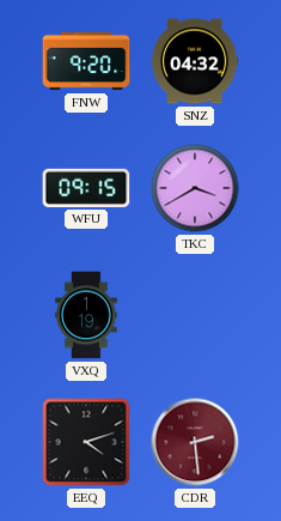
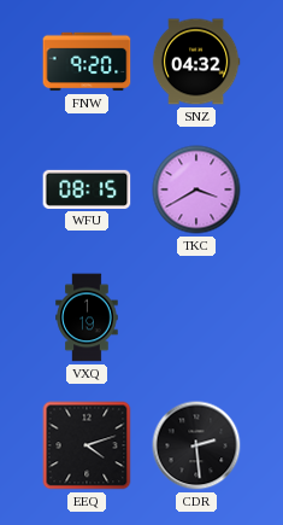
WFU: 09:15 -> 08:15 (87, 189)
CDR dial: burgundy -> black (196, 445)
